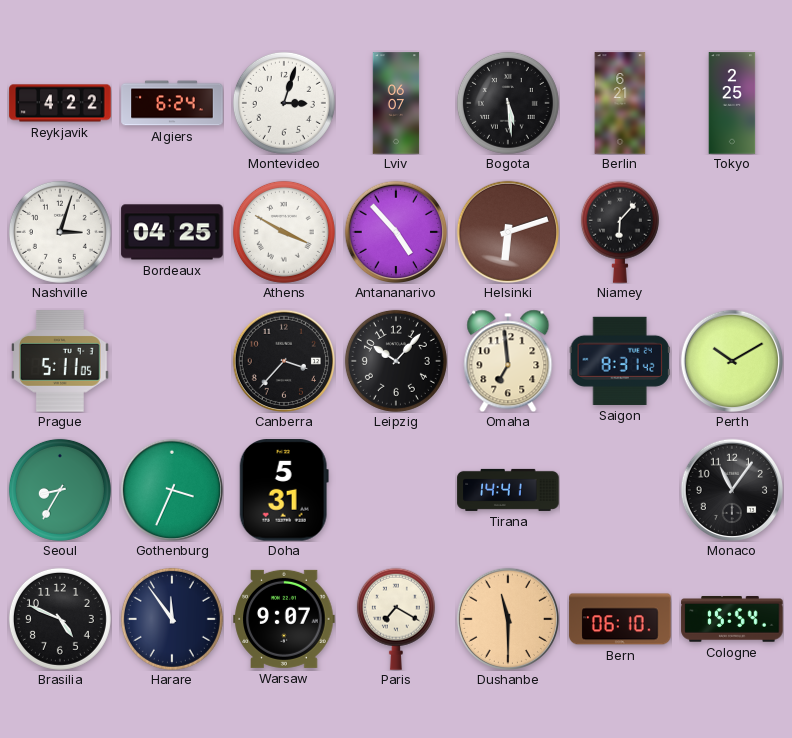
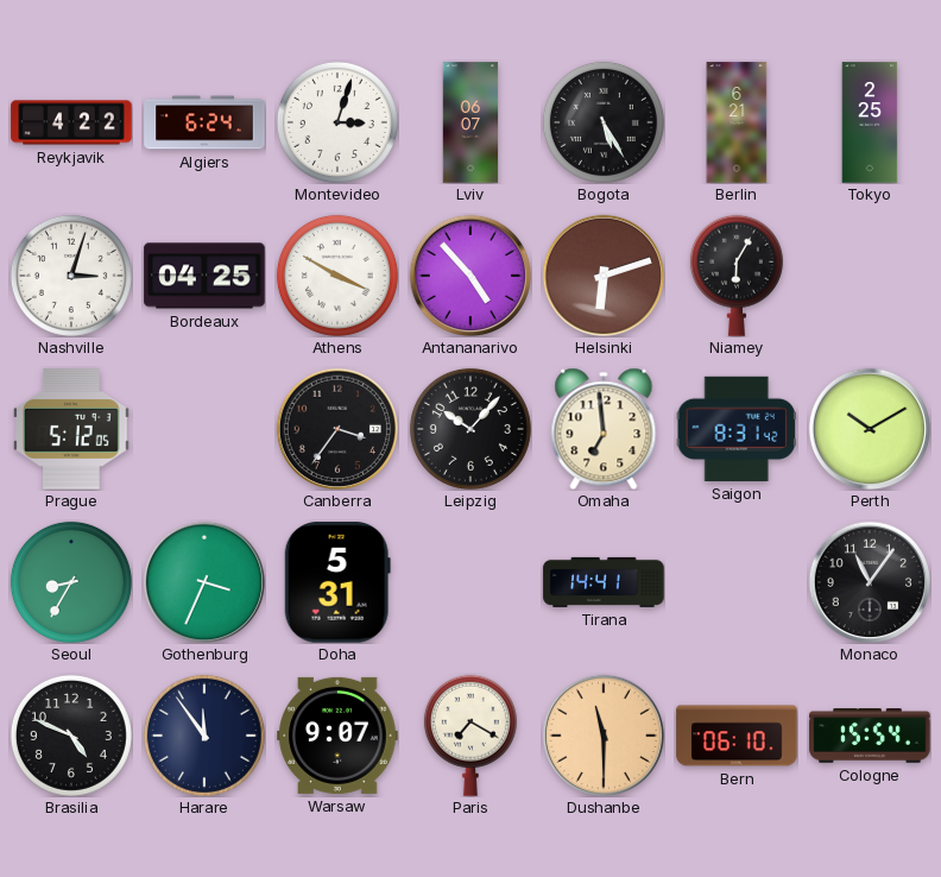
Bogota: 5:29 -> 5:25 (604, 122)
Niamey: 6:07 -> 6:05 (737, 276)
Prague: 5:11 -> 5:12 (72, 429)
Canberra: 3:37 -> 3:36 (336, 428)
